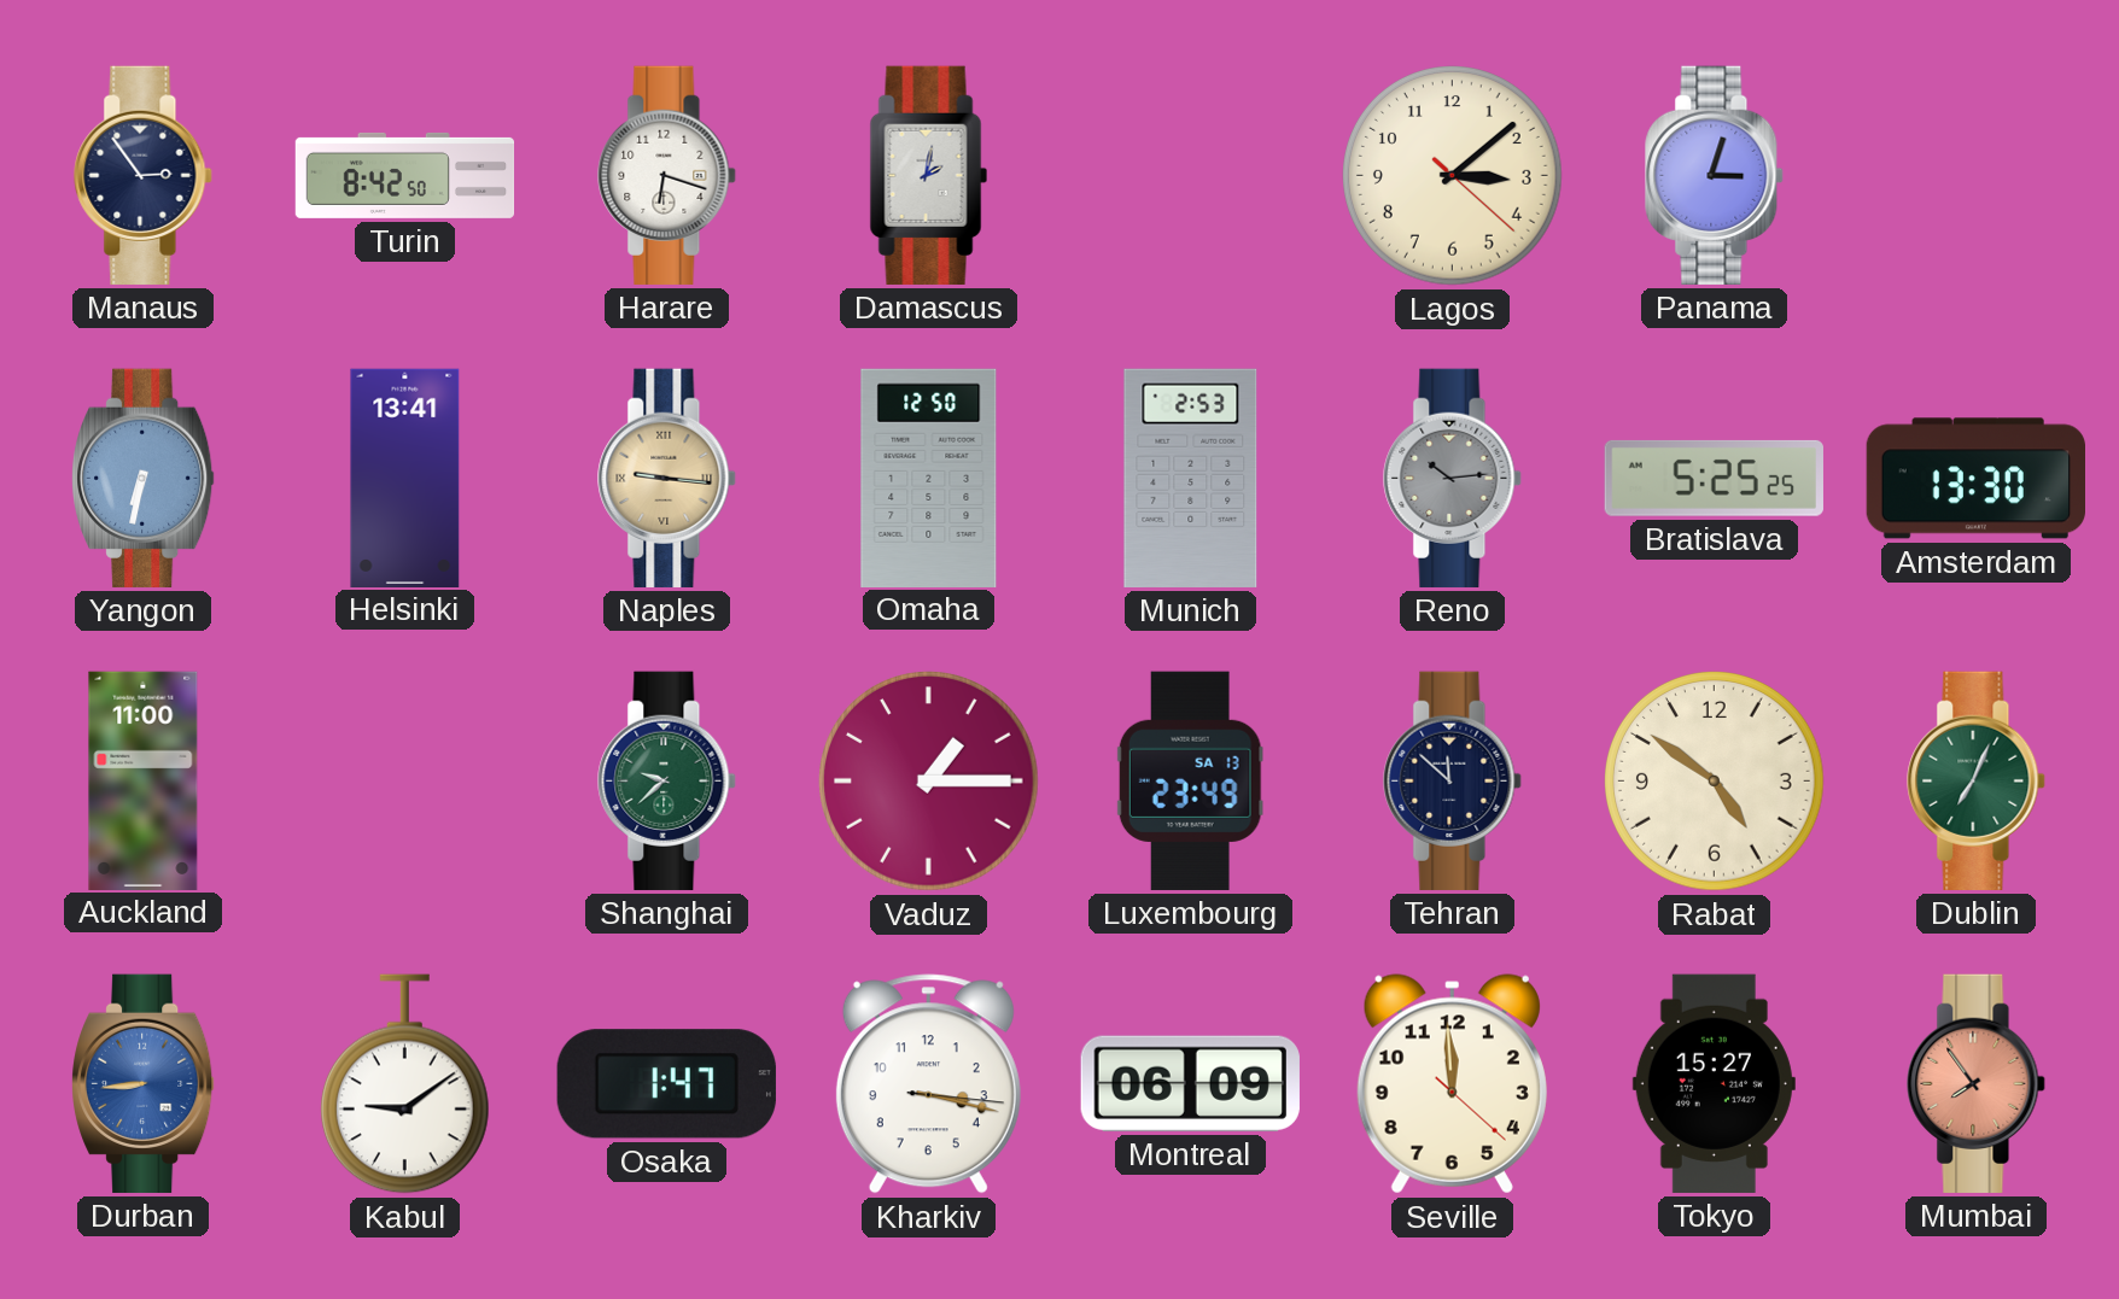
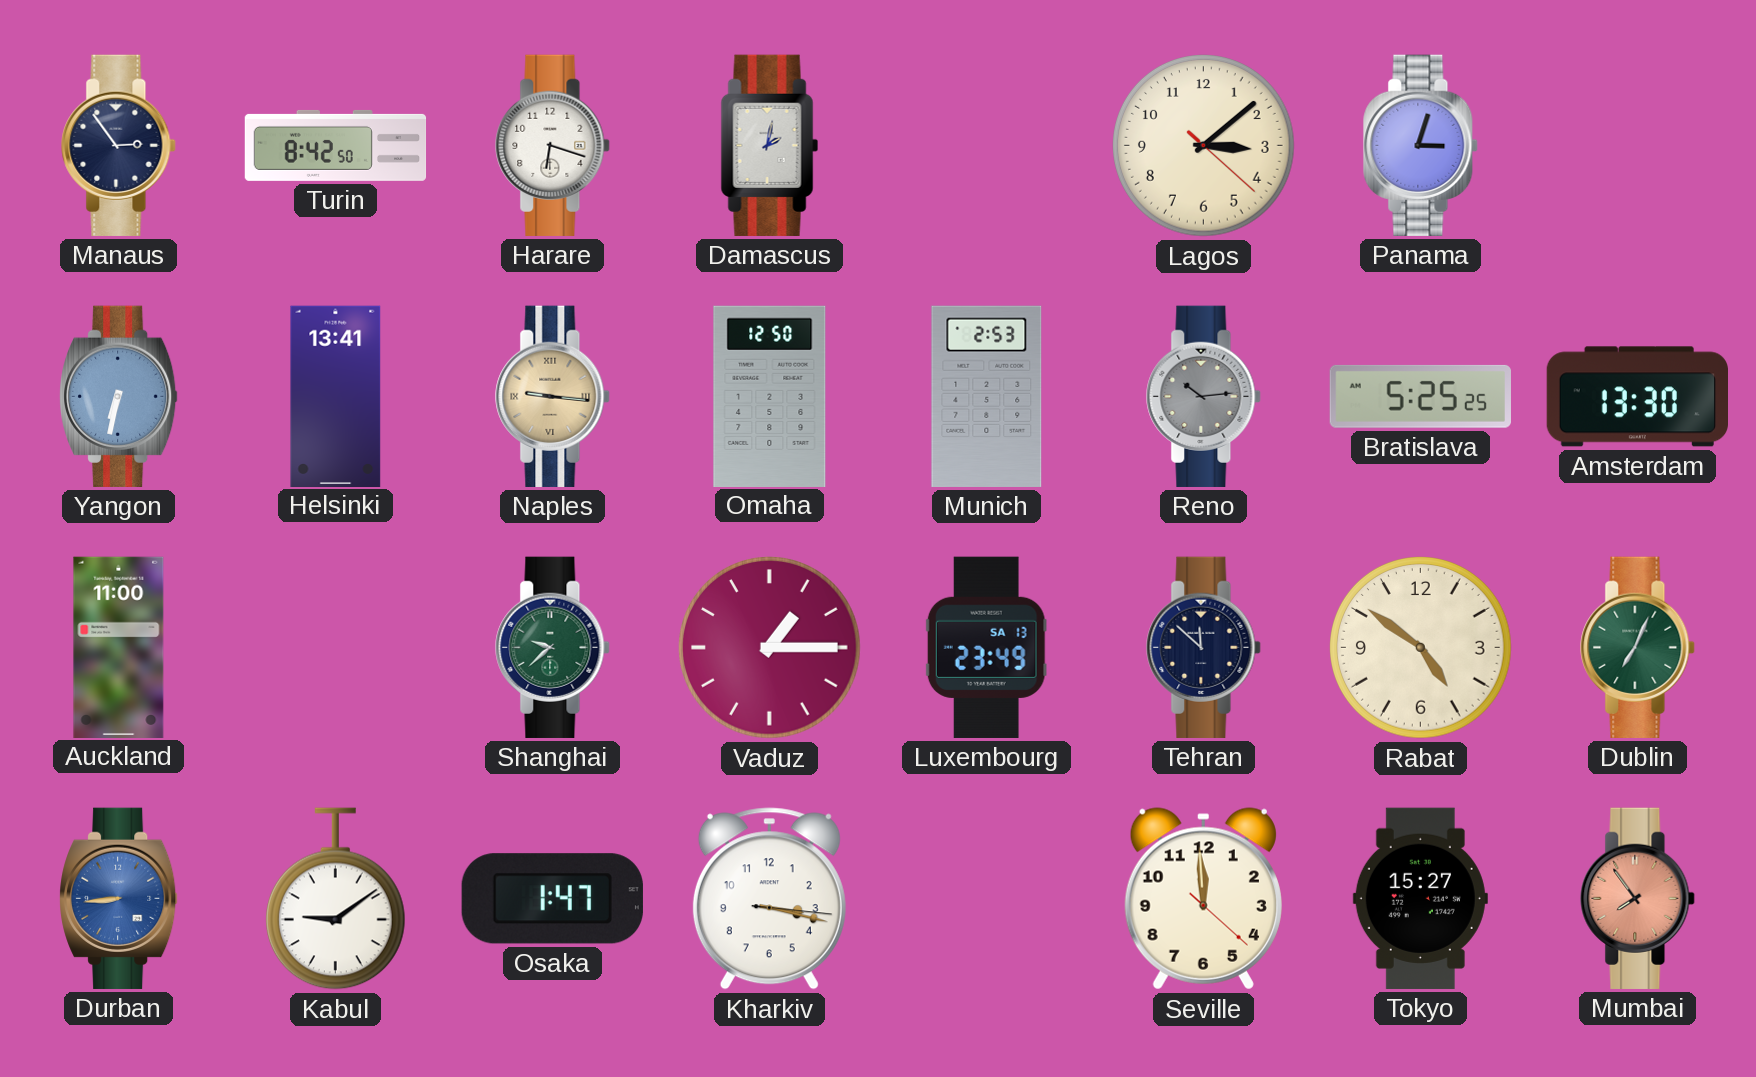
Montreal: 06:09 -> none (1190, 1083)
